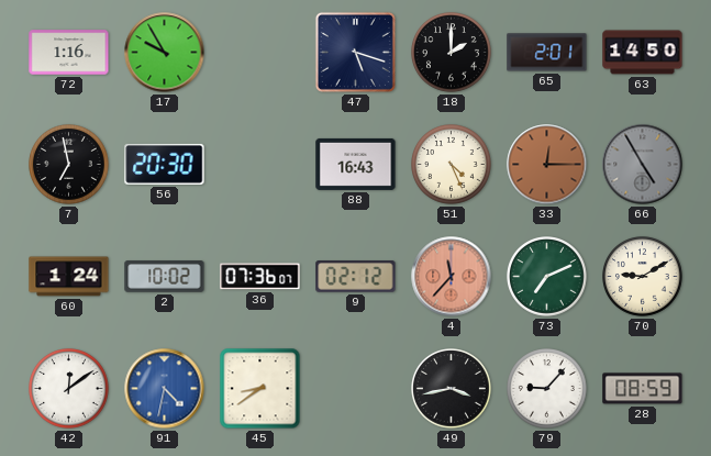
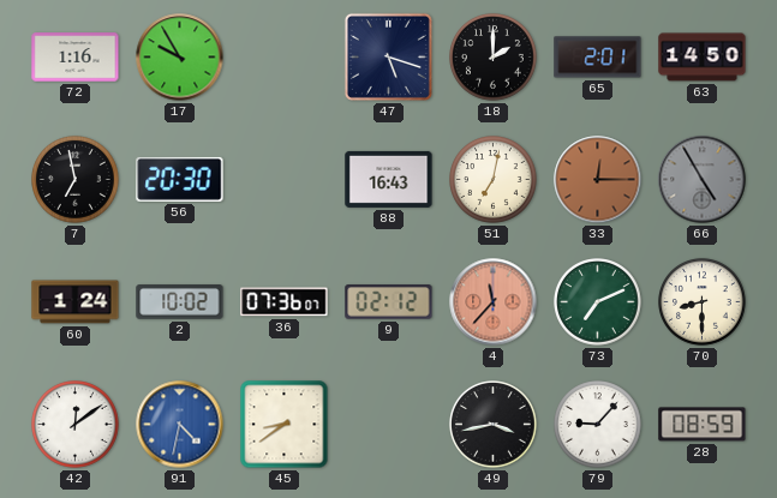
51: 4:26 -> 7:02 (494, 180)
70: 9:10 -> 8:30 (703, 302)
